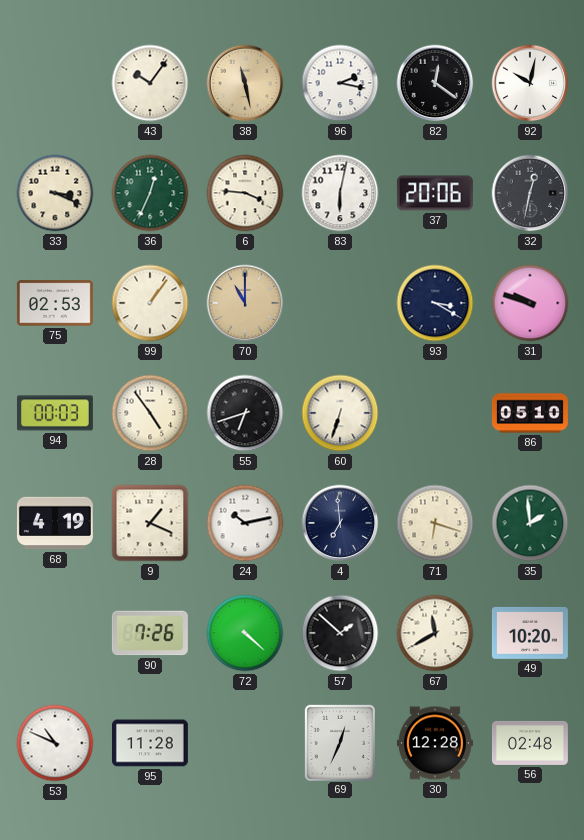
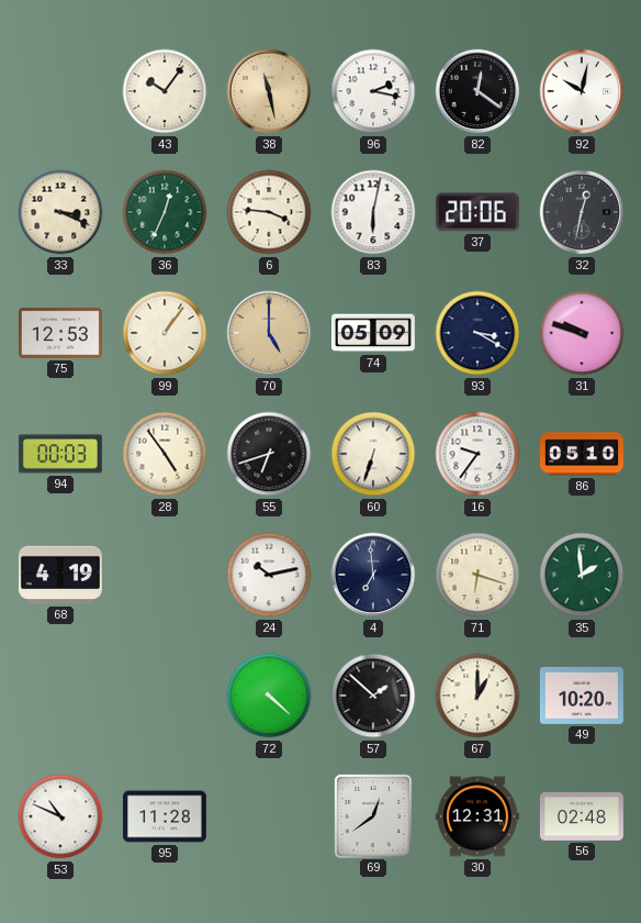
75: 02:53 -> 12:53 (60, 333)
70: 11:00 -> 5:00 (269, 333)
74: none -> 05:09 (373, 333)
16: none -> 9:36 (477, 454)
9: 1:19 -> none (150, 523)
90: 7:26 -> none (150, 633)
67: 11:40 -> 1:00 (477, 696)
69: 12:34 -> 12:39 (372, 815)
30: 12:28 -> 12:31 (477, 816)
